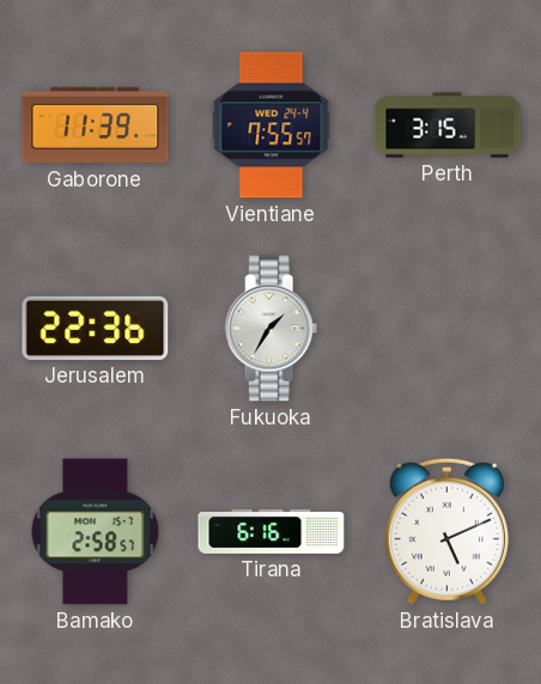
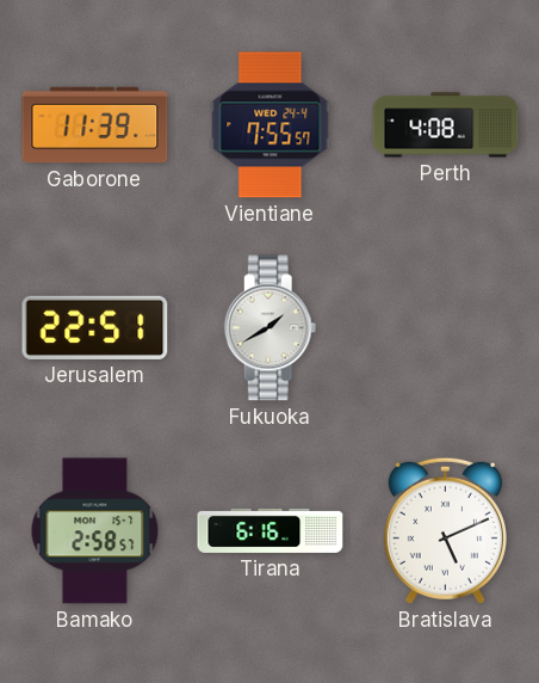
Perth: 3:15 -> 4:08 (446, 125)
Jerusalem: 22:36 -> 22:51 (95, 327)
Fukuoka: 1:35 -> 1:40 (271, 328)
